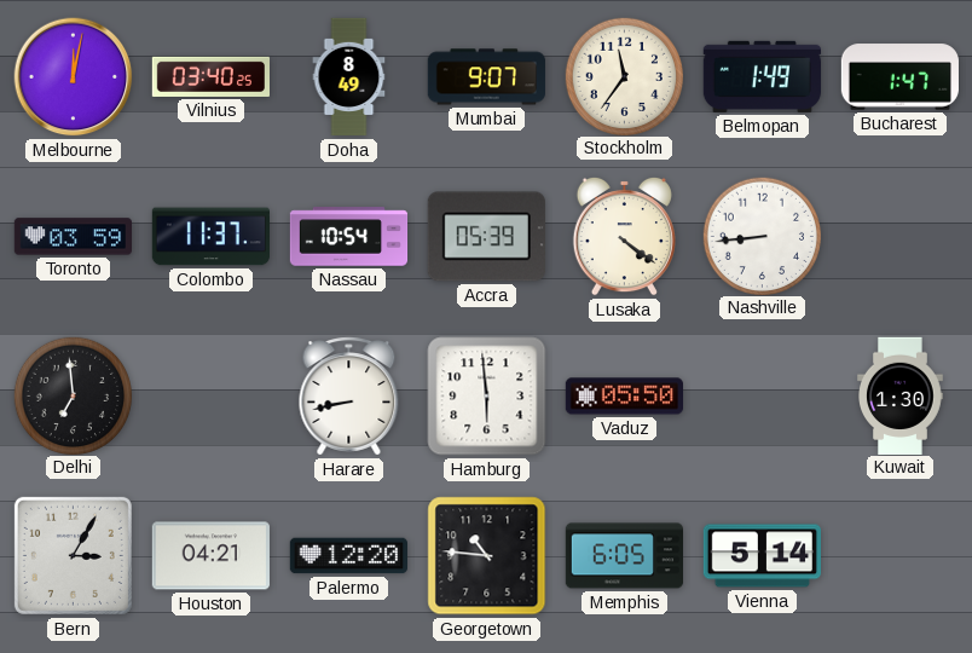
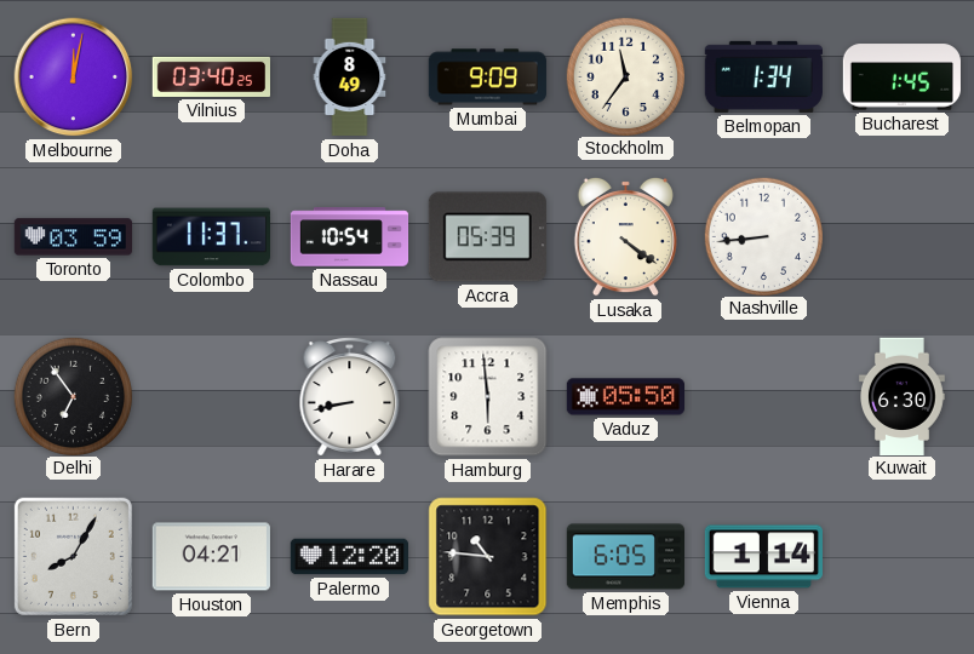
Mumbai: 9:07 -> 9:09 (487, 78)
Belmopan: 1:49 -> 1:34 (763, 76)
Bucharest: 1:47 -> 1:45 (901, 78)
Delhi: 6:59 -> 6:54 (73, 396)
Kuwait: 1:30 -> 6:30 (903, 396)
Bern: 3:05 -> 8:05 (73, 556)
Vienna: 5:14 -> 1:14 (763, 557)
